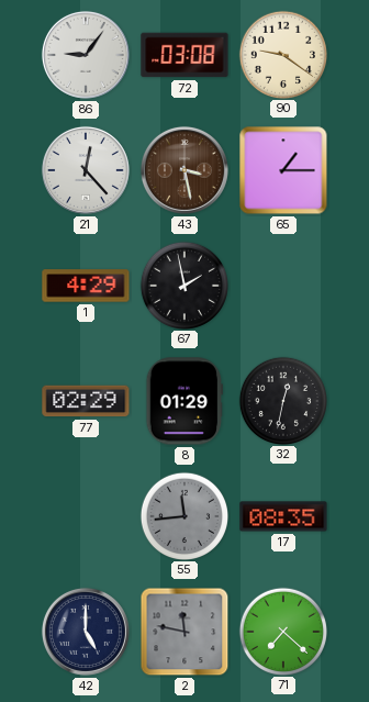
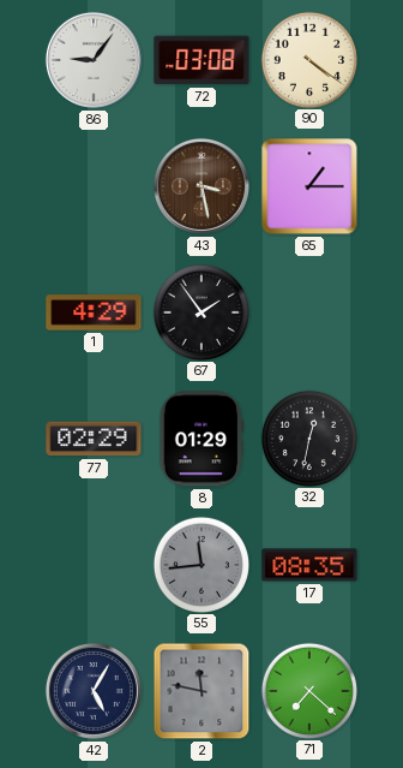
90: 9:21 -> 4:21 (308, 59)
21: 12:23 -> none (86, 170)
67: 1:58 -> 1:54 (200, 311)
42: 5:00 -> 5:05 (94, 691)
